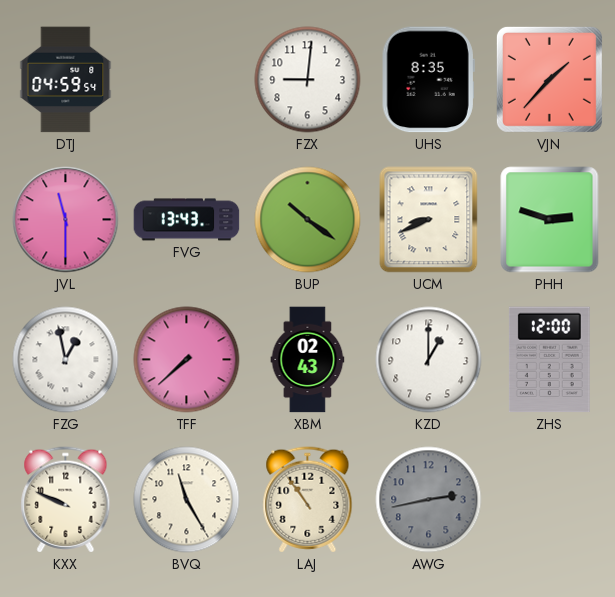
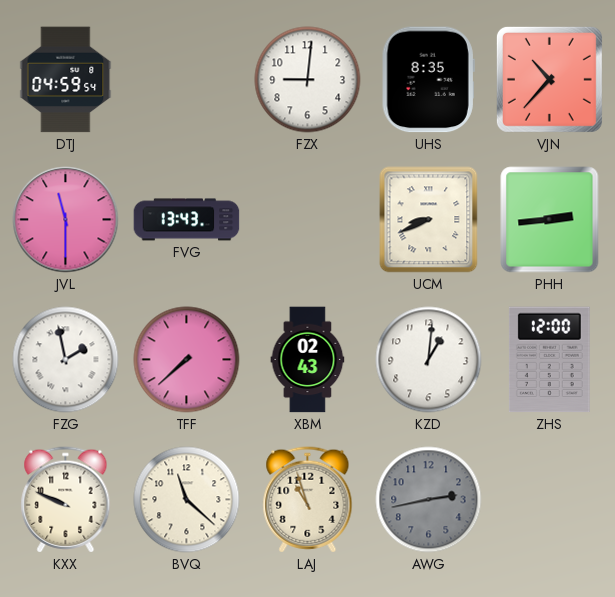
VJN: 1:37 -> 10:37 (549, 79)
BUP: 10:21 -> none (308, 220)
PHH: 2:48 -> 2:44 (550, 220)
FZG: 12:58 -> 1:58 (66, 360)
KZD: 1:00 -> 1:01 (429, 360)
BVQ: 11:25 -> 11:22 (187, 500)
LAJ: 10:54 -> 10:57 (308, 500)
